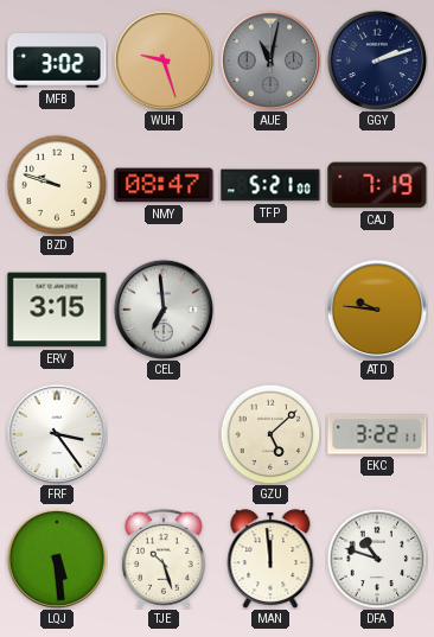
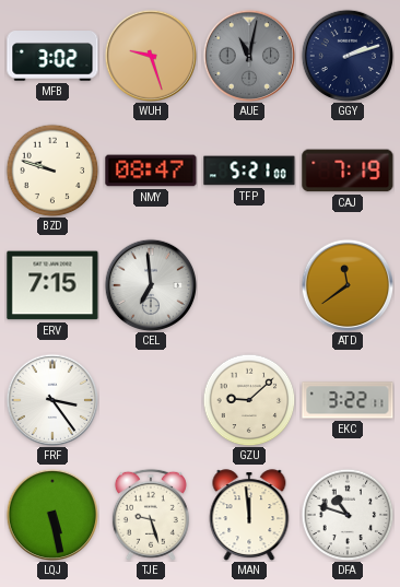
ERV: 3:15 -> 7:15 (52, 285)
ATD: 9:46 -> 11:39 (348, 285)
GZU: 5:08 -> 9:08 (249, 400)
LQJ: 5:29 -> 5:28 (52, 515)
TJE: 10:27 -> 9:27 (151, 515)
